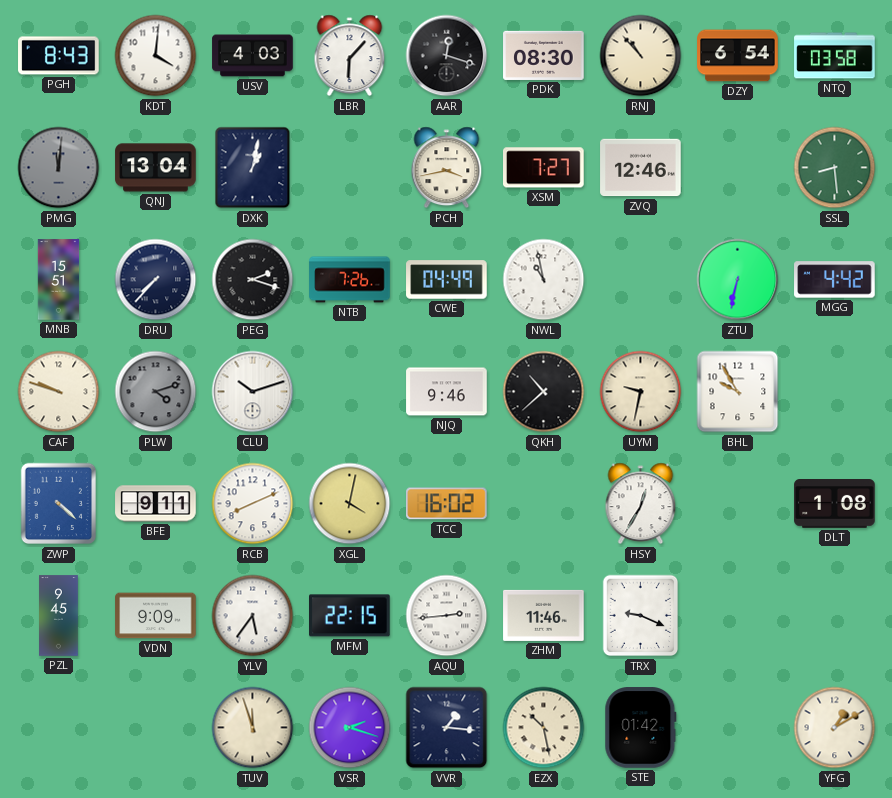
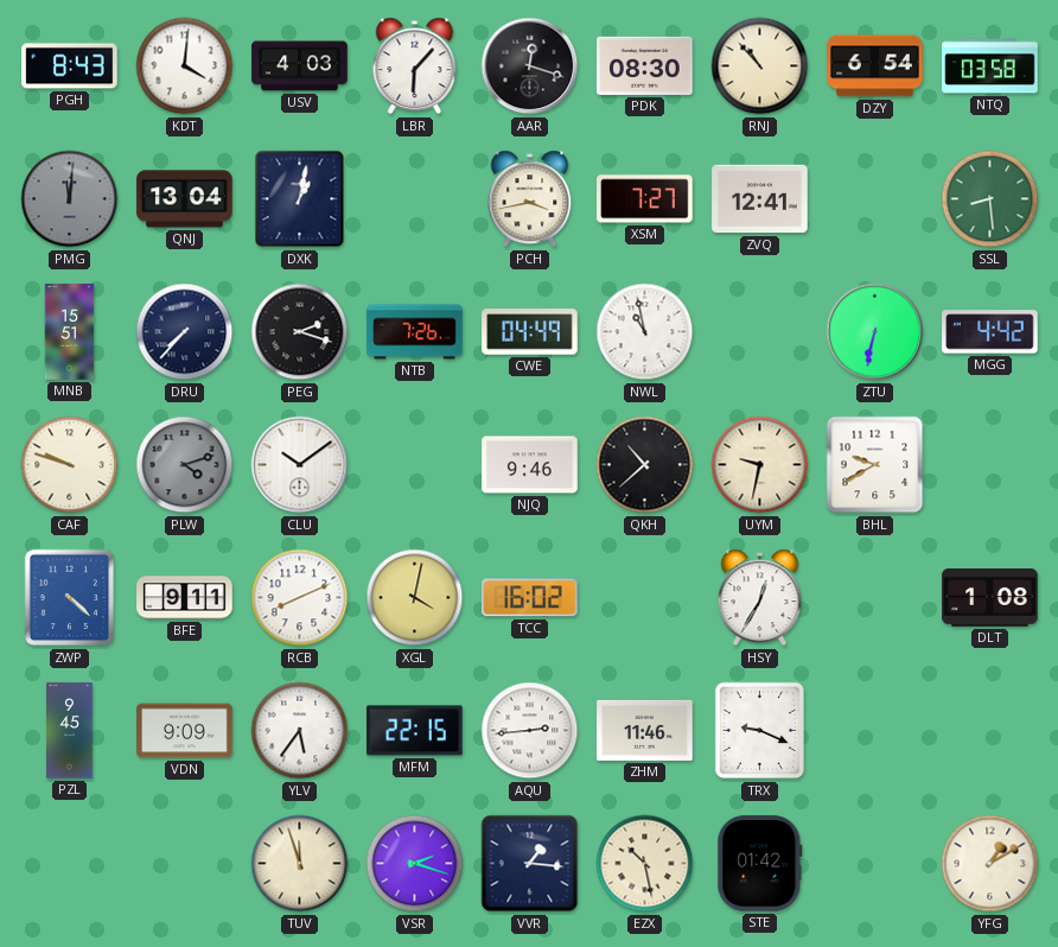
ZVQ: 12:46 -> 12:41 (760, 199)
CLU: 10:12 -> 10:09 (300, 465)
BHL: 9:55 -> 9:40 (875, 465)
